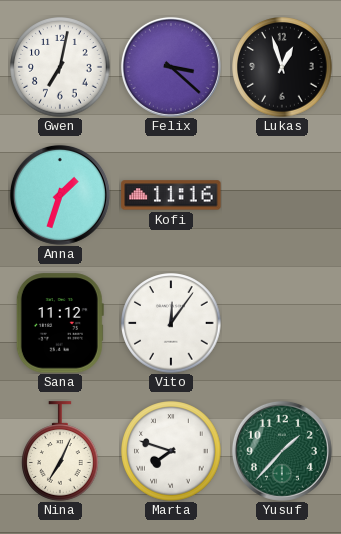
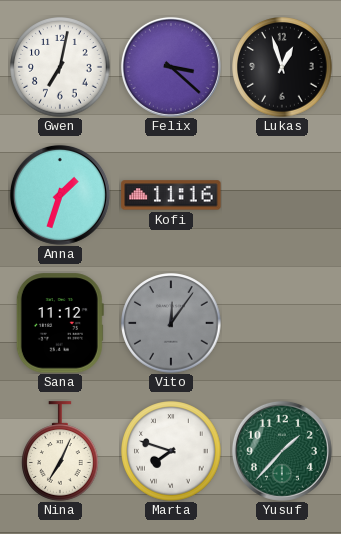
Vito dial: white -> grey (171, 323)
